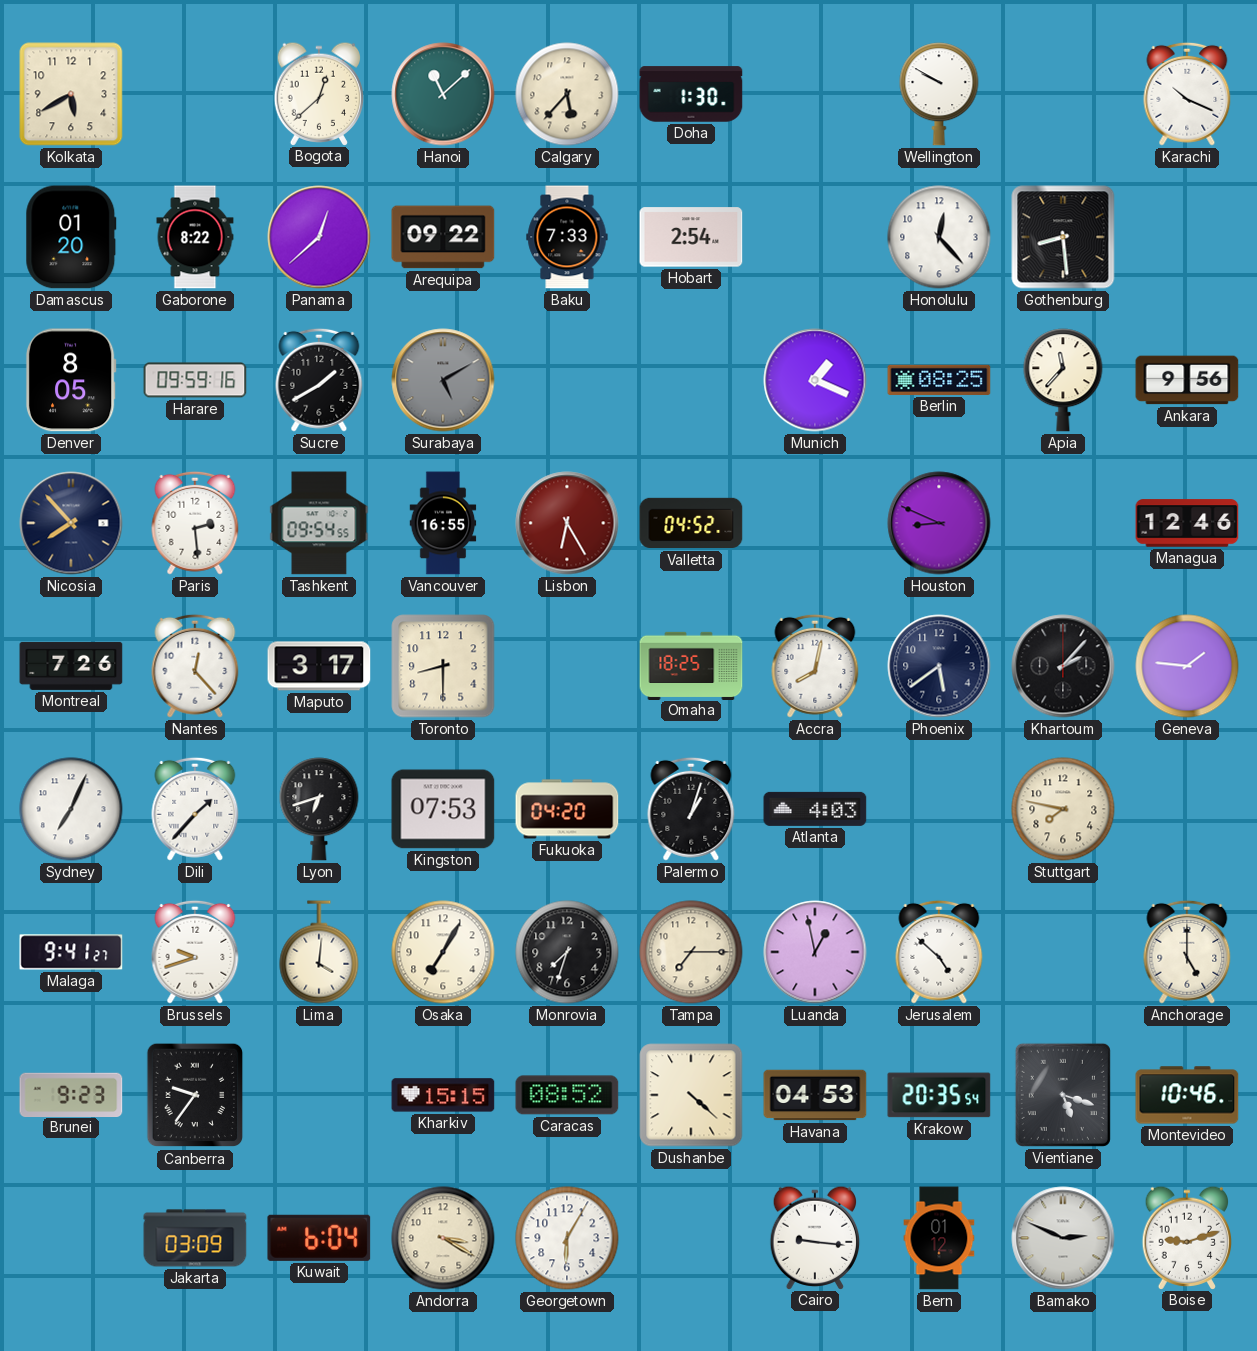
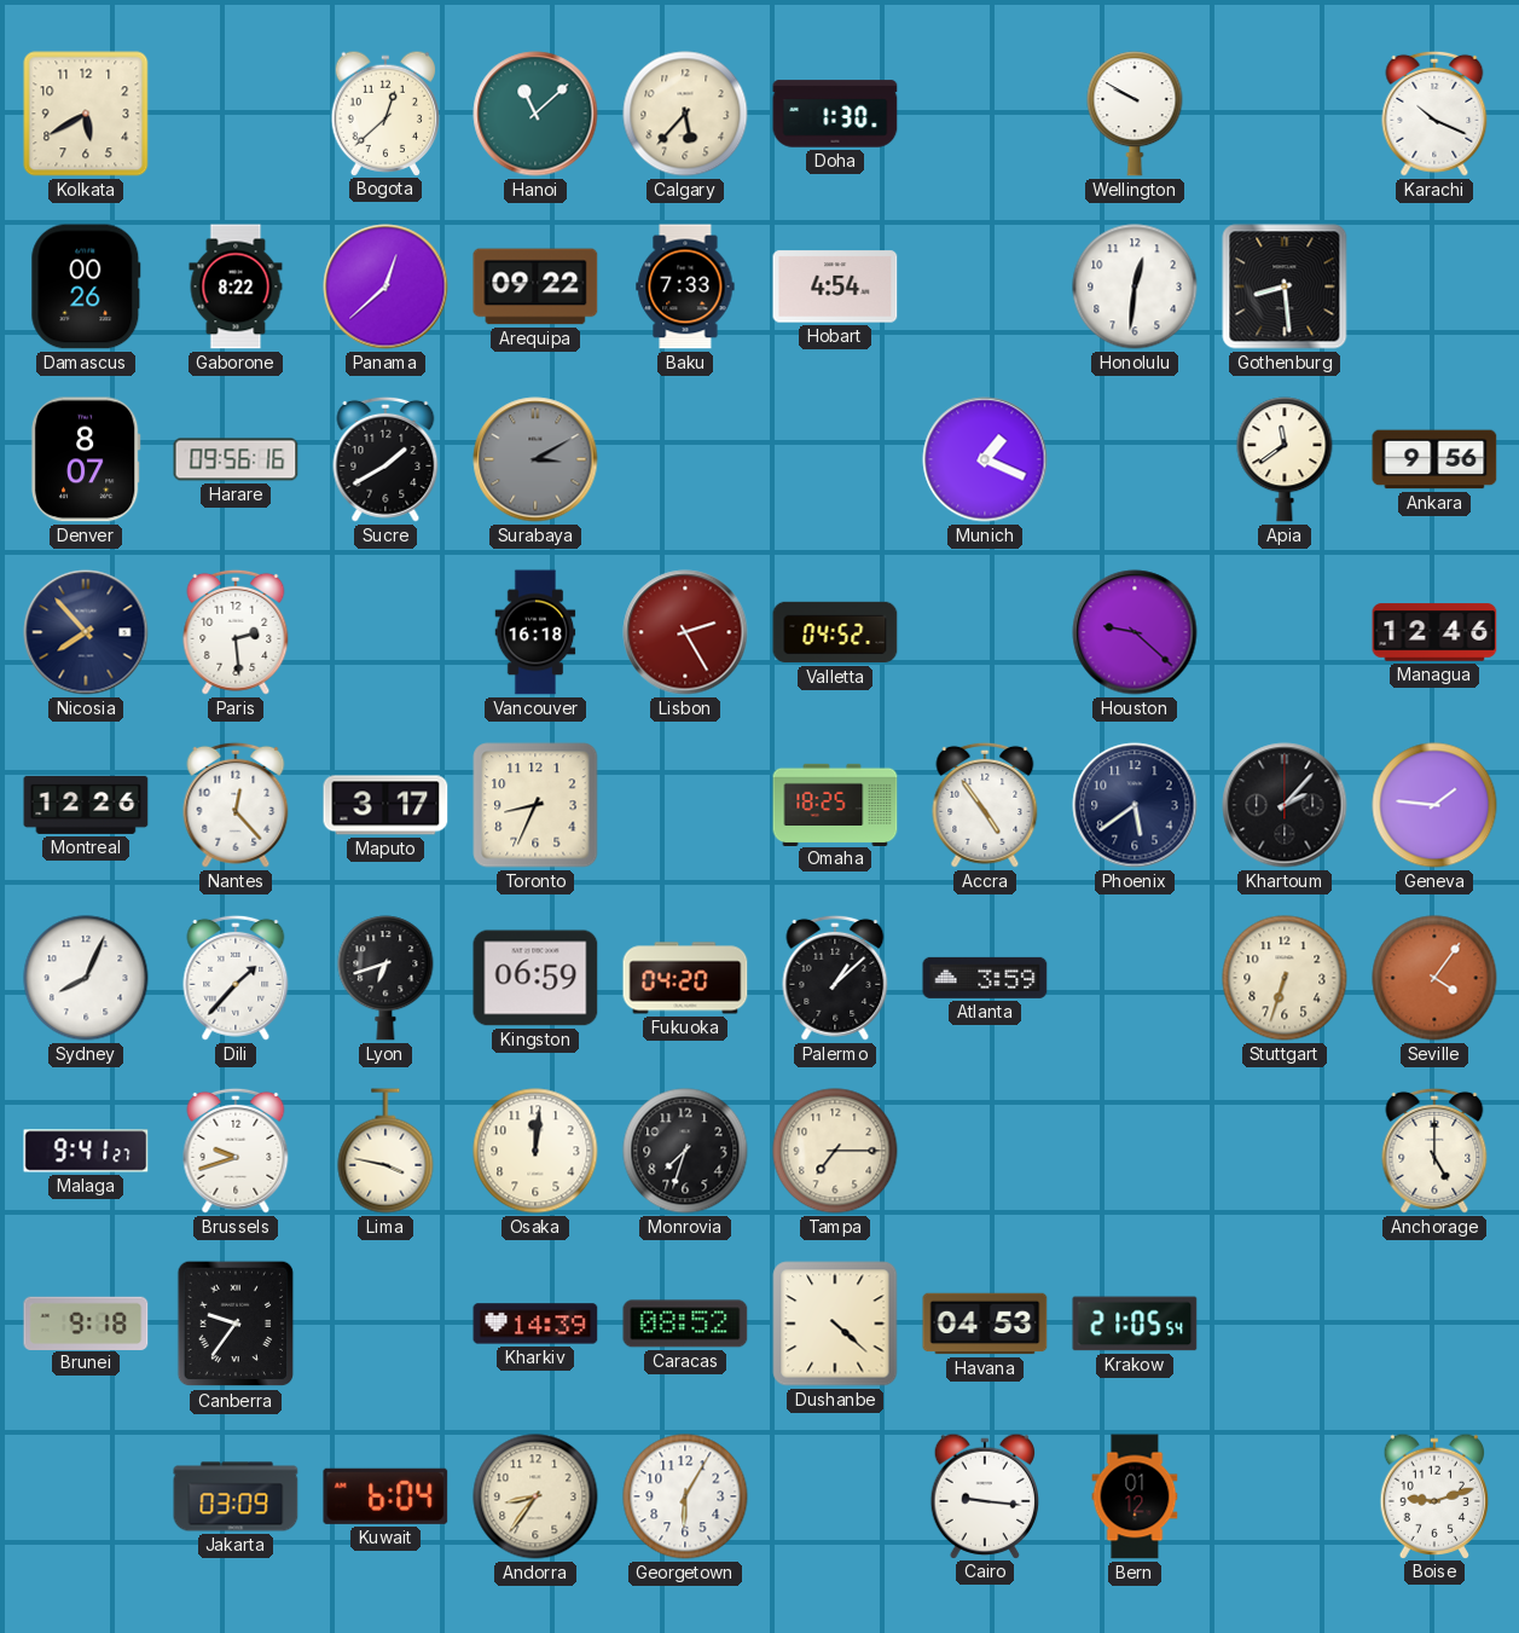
Damascus: 01:20 -> 00:26 (86, 286)
Hobart: 2:54 -> 4:54 (835, 286)
Honolulu: 12:23 -> 12:31 (1135, 286)
Denver: 8:05 -> 8:07 (86, 459)
Harare: 09:59 -> 09:56 (236, 459)
Surabaya: 5:10 -> 3:10 (535, 459)
Berlin: 08:25 -> none (939, 380)
Apia: 11:37 -> 11:39 (1285, 459)
Tashkent: 09:54 -> none (319, 523)
Vancouver: 16:55 -> 16:18 (535, 632)
Lisbon: 6:25 -> 2:25 (685, 632)
Houston: 8:49 -> 9:22 (1135, 632)
Montreal: 7:26 -> 12:26 (86, 805)
Toronto: 8:30 -> 8:34 (535, 805)
Accra: 8:02 -> 4:54 (985, 805)
Sydney: 7:04 -> 8:04 (86, 978)
Kingston: 07:53 -> 06:59 (535, 978)
Palermo: 1:03 -> 1:08 (835, 978)
Atlanta: 4:03 -> 3:59 (985, 978)
Stuttgart: 7:47 -> 6:33 (1285, 978)
Seville: none -> 4:06 (1434, 978)
Lima: 4:01 -> 3:47 (385, 1151)
Osaka: 7:05 -> 12:01 (535, 1151)
Luanda: 12:58 -> none (815, 952)
Jerusalem: 4:52 -> none (939, 952)
Brunei: 9:23 -> 9:18 (86, 1322)
Kharkiv: 15:15 -> 14:39 (535, 1324)
Krakow: 20:35 -> 21:05 (1135, 1324)
Vientiane: 5:18 -> none (1063, 1095)
Montevideo: 10:46 -> none (1187, 1095)
Andorra: 3:20 -> 8:36 (535, 1496)
Bamako: 2:49 -> none (1063, 1238)
